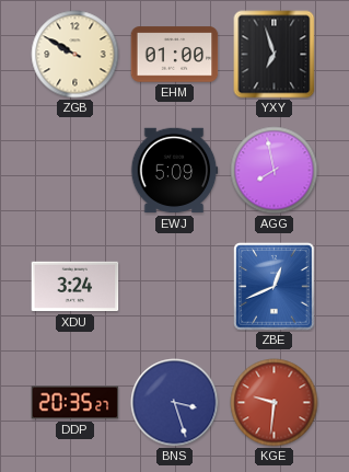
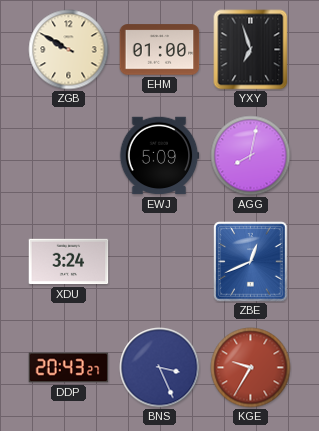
AGG: 7:58 -> 8:02 (251, 156)
DDP: 20:35 -> 20:43 (69, 368)
BNS: 3:27 -> 3:26 (160, 368)
KGE: 9:31 -> 9:35 (251, 368)
